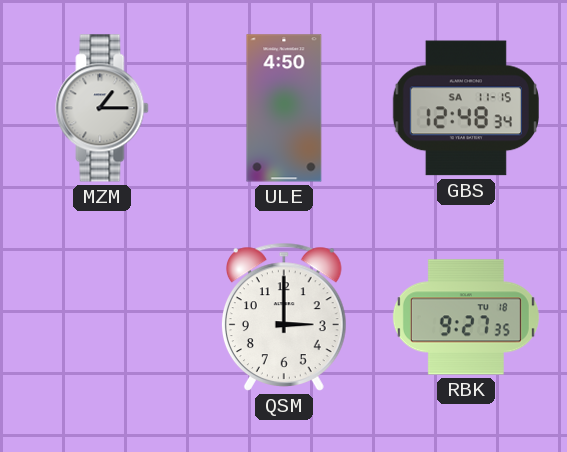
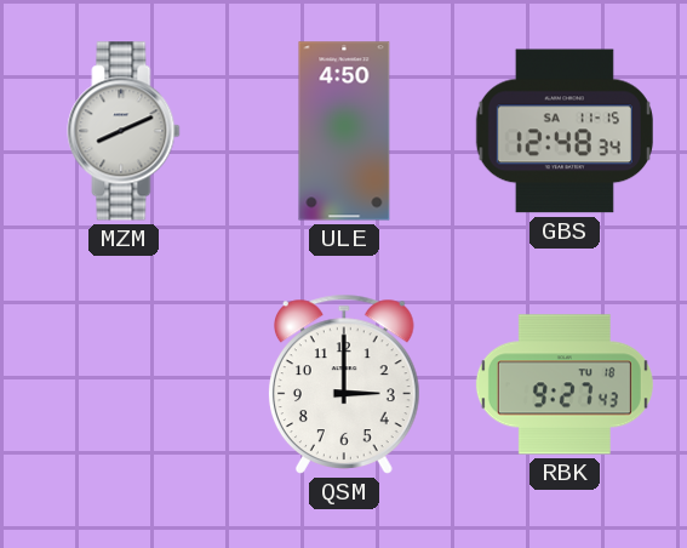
MZM: 1:15 -> 8:11 (124, 131)
RBK: 9:27:35 -> 9:27:43 (565, 384)
